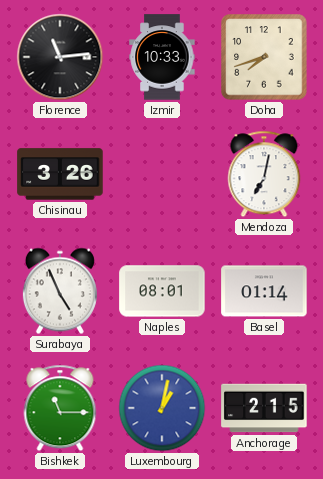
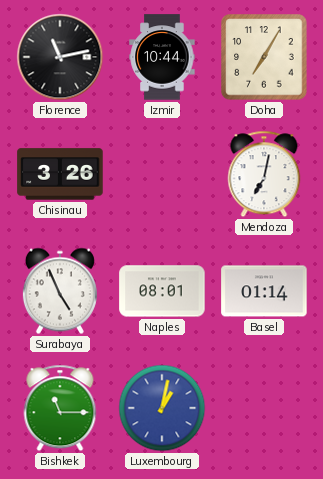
Florence: 11:14 -> 11:13 (60, 57)
Izmir: 10:33 -> 10:44 (162, 57)
Doha: 7:42 -> 7:05 (264, 57)
Anchorage: 2:15 -> none (264, 408)
